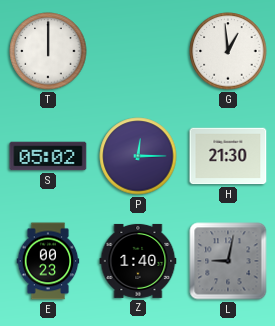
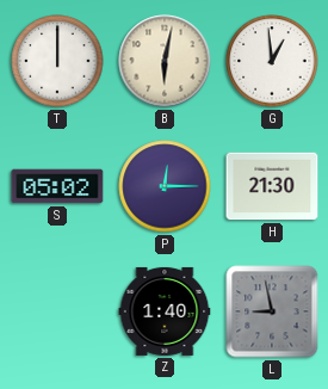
B: none -> 6:02 (165, 61)
E: 00:23 -> none (48, 261)
L: 9:02 -> 8:58 (272, 311)
